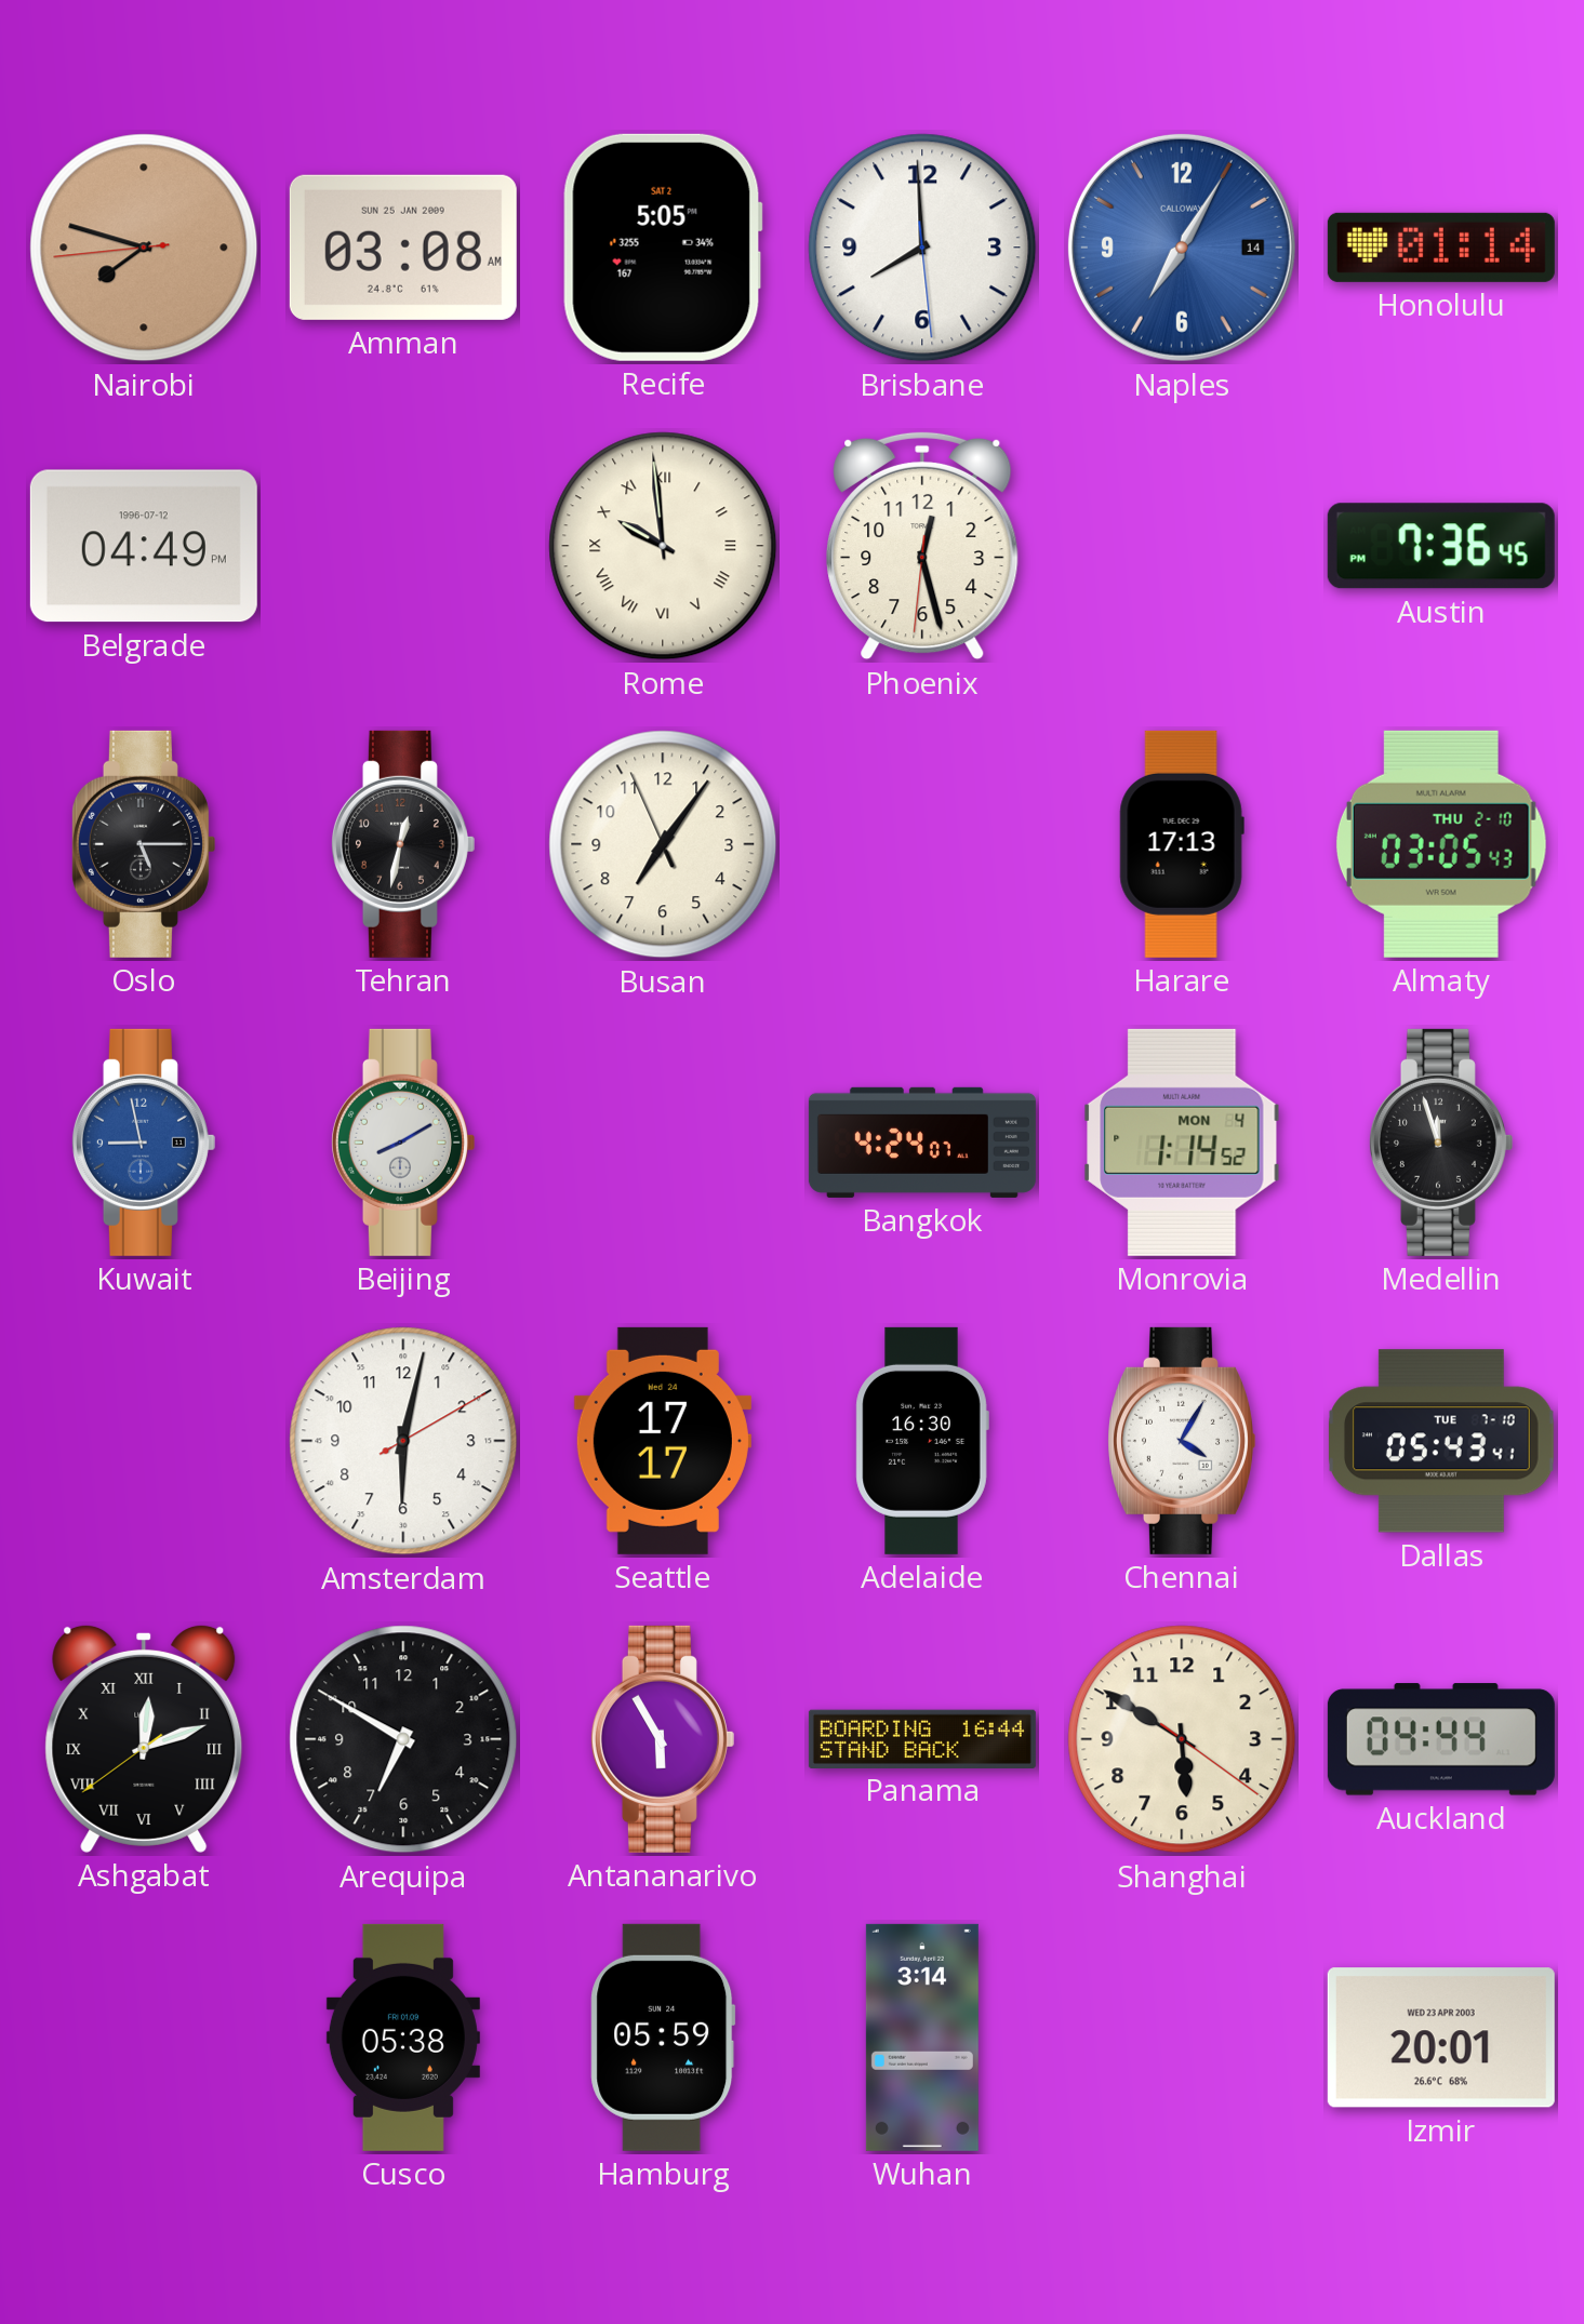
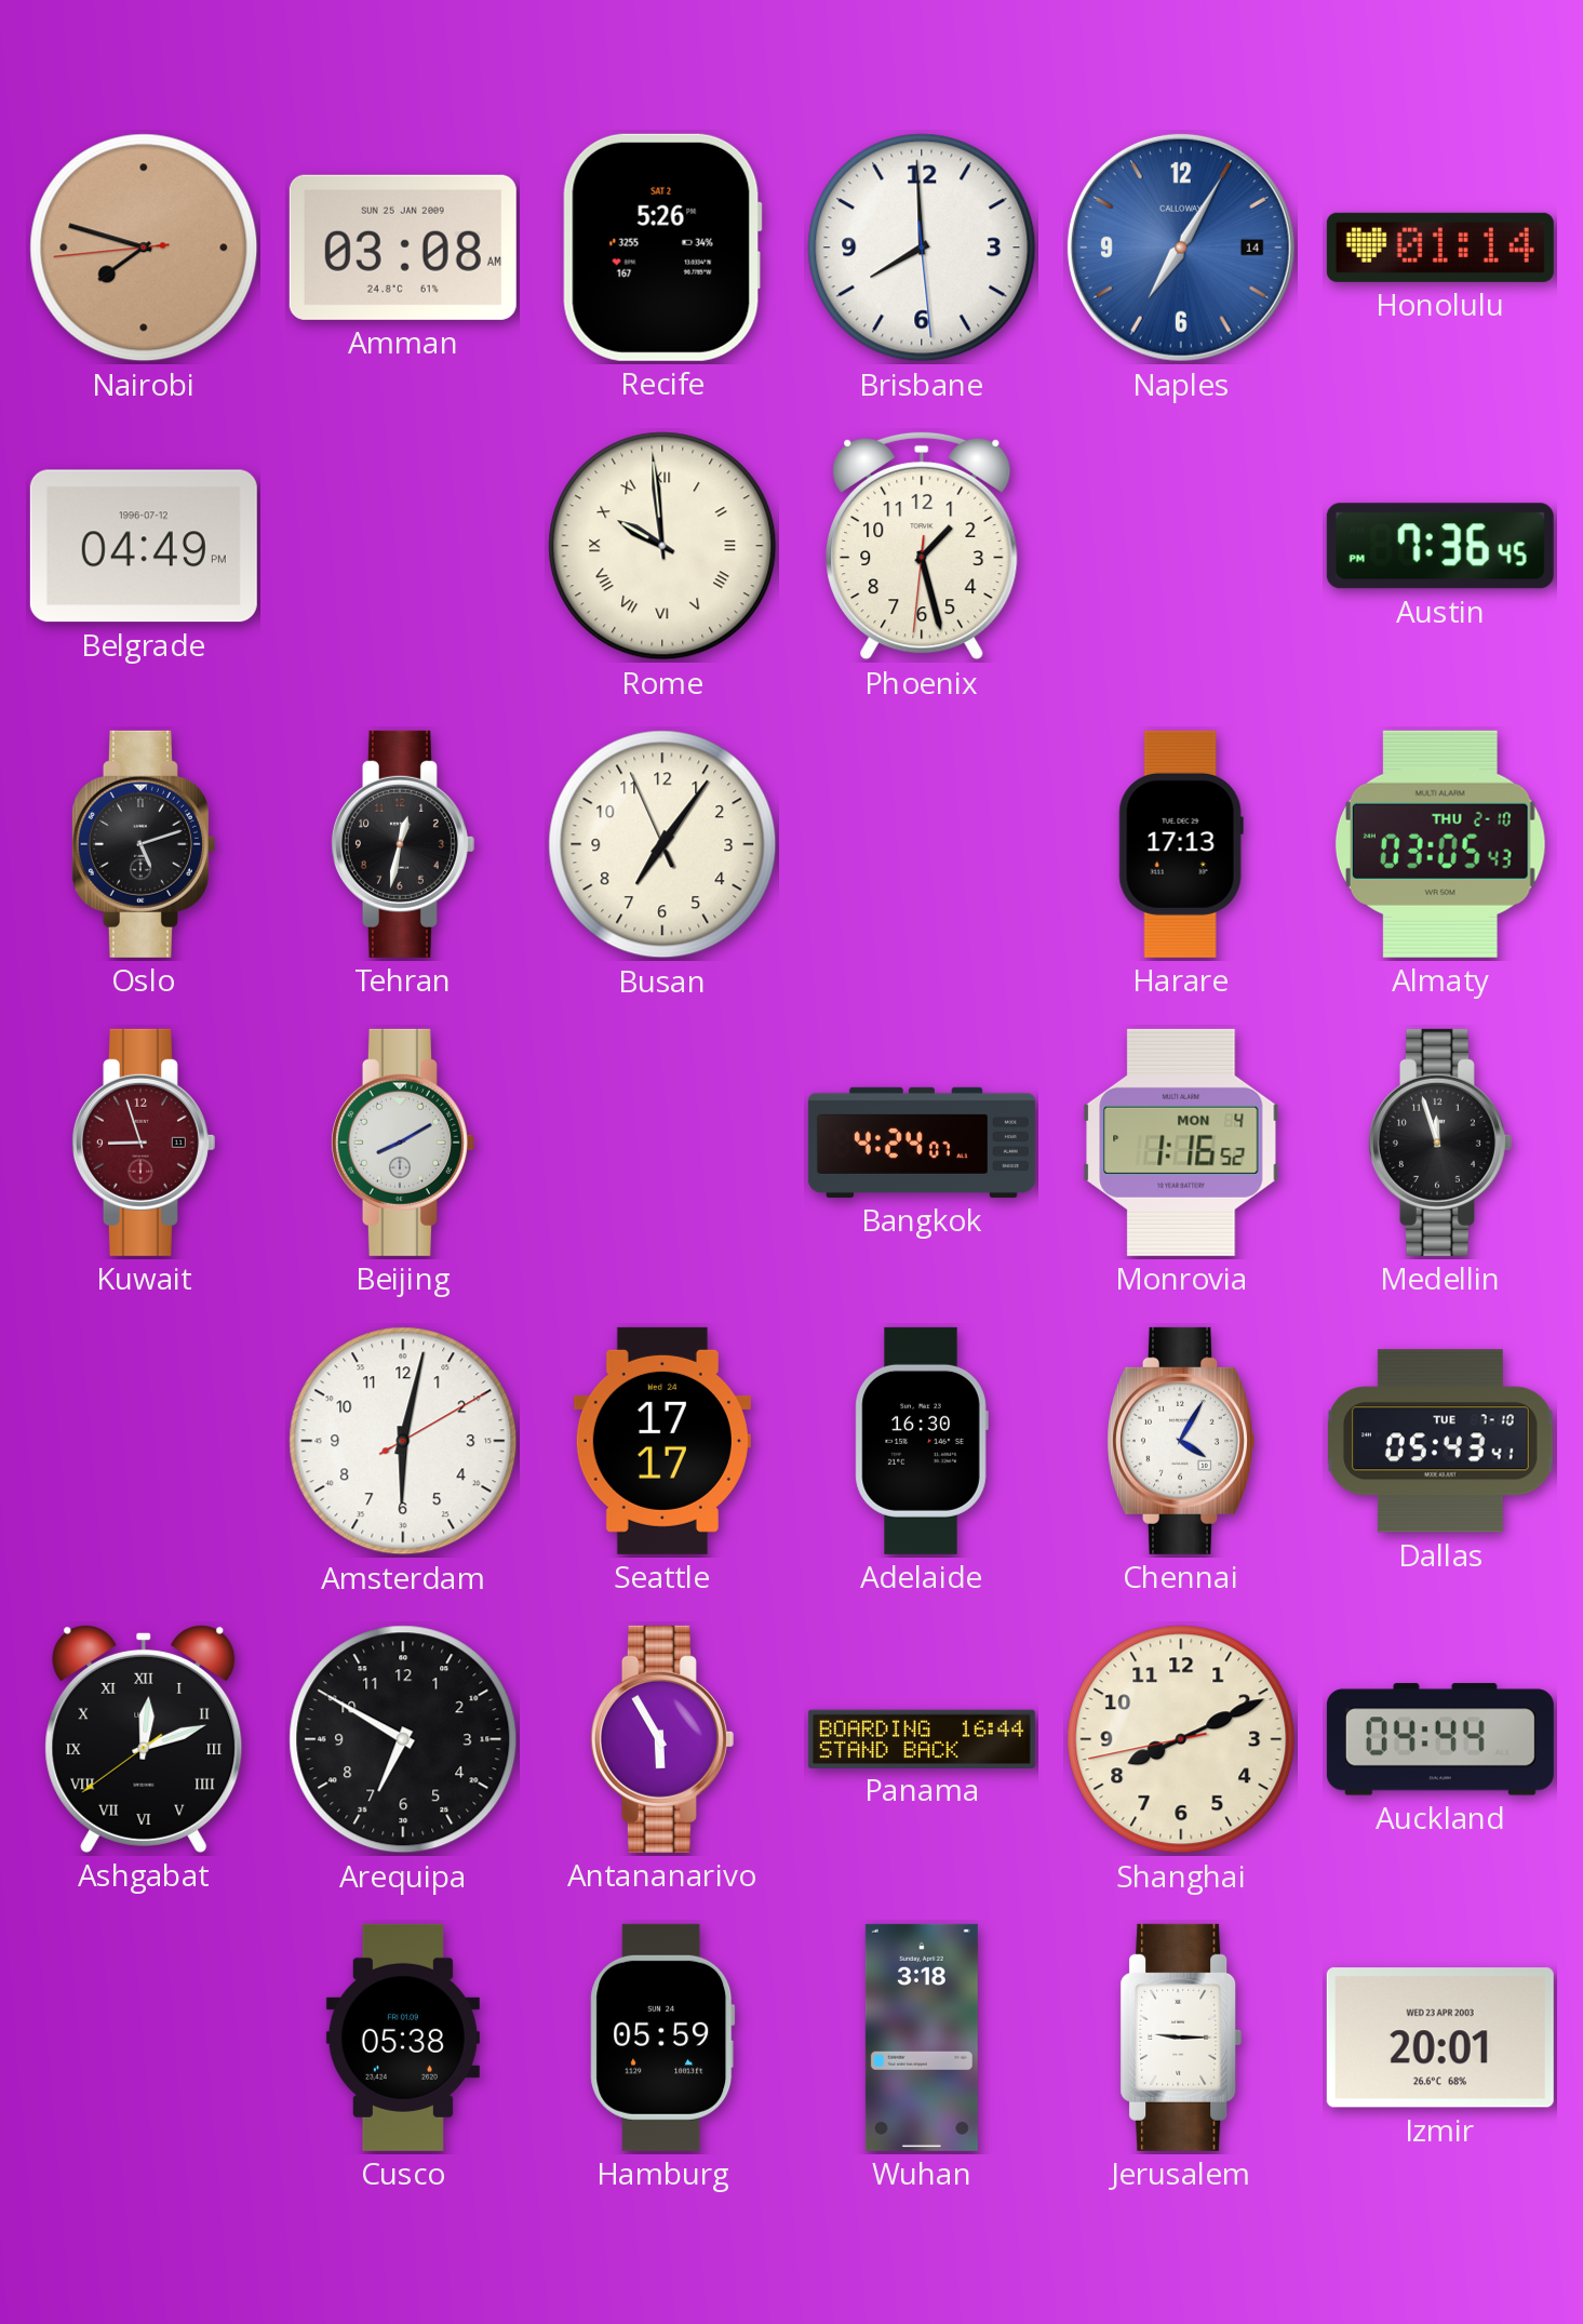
Recife: 5:05 -> 5:26 (662, 248)
Phoenix: 12:27 -> 1:27 (922, 546)
Oslo: 5:15 -> 5:12 (143, 844)
Kuwait: 8:58 -> 8:57 (143, 1143)
Kuwait dial: blue -> burgundy (143, 1143)
Monrovia: 1:14 -> 1:16 (1181, 1143)
Shanghai: 5:50 -> 8:10 (1181, 1739)
Wuhan: 3:14 -> 3:18 (922, 2038)
Jerusalem: none -> 9:15 (1181, 2038)
